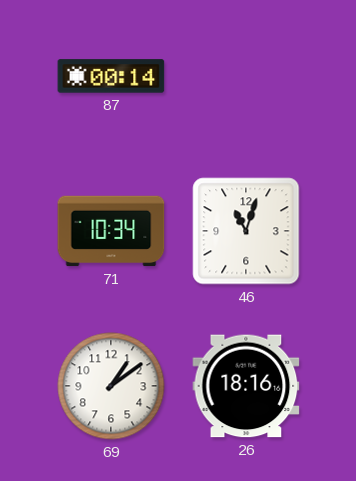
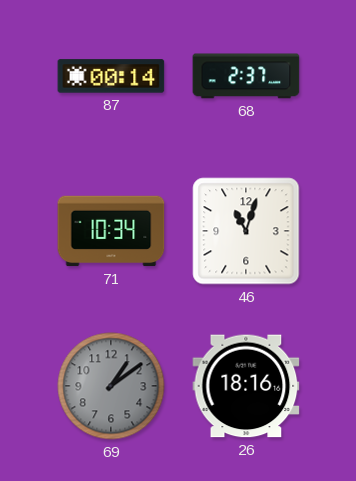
68: none -> 2:37 (246, 76)
69 dial: white -> grey (111, 386)
